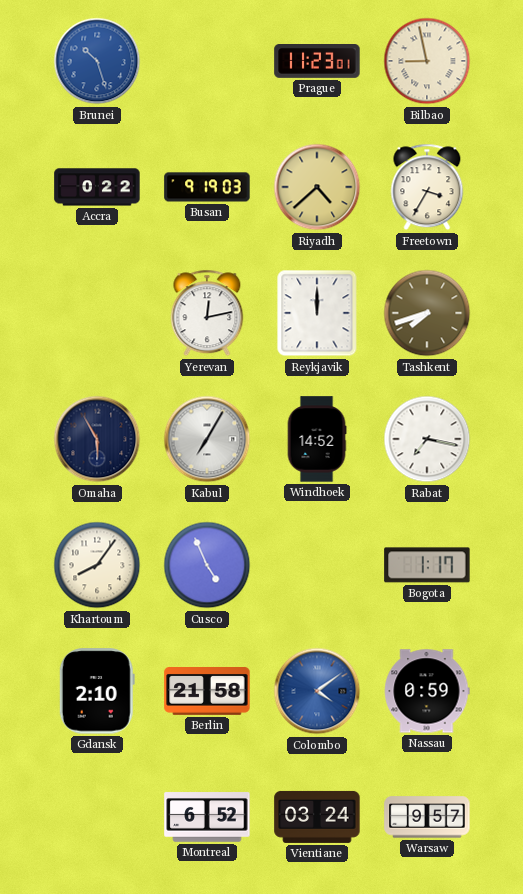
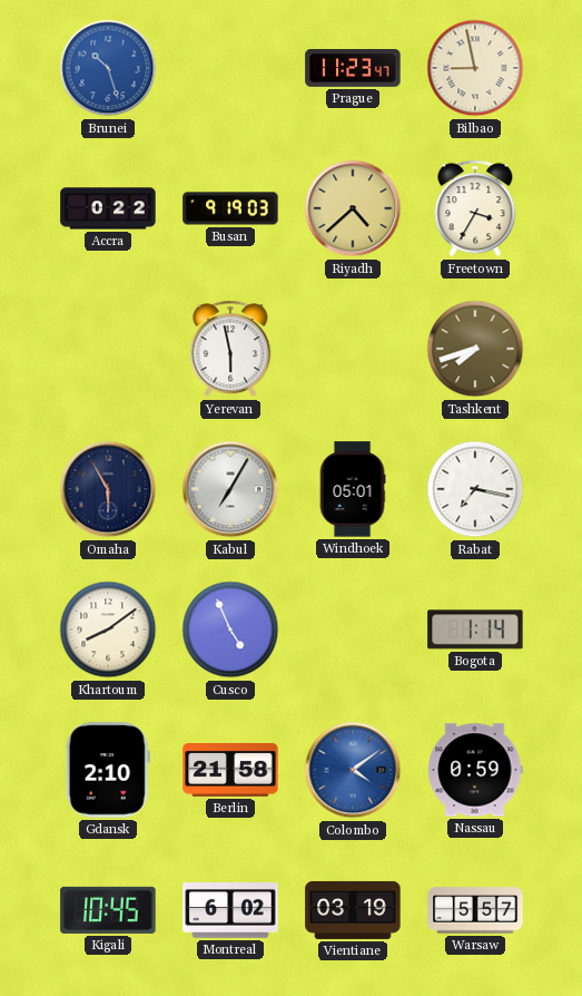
Prague: 11:23:01 -> 11:23:47 (353, 69)
Yerevan: 12:13 -> 5:58 (230, 349)
Reykjavik: 12:00 -> none (317, 313)
Windhoek: 14:52 -> 05:01 (353, 489)
Khartoum: 8:06 -> 8:09 (108, 629)
Bogota: 1:17 -> 1:14 (475, 629)
Kigali: none -> 10:45 (108, 910)
Montreal: 6:52 -> 6:02 (230, 910)
Vientiane: 03:24 -> 03:19 (353, 910)
Warsaw: 9:57 -> 5:57 (475, 910)
